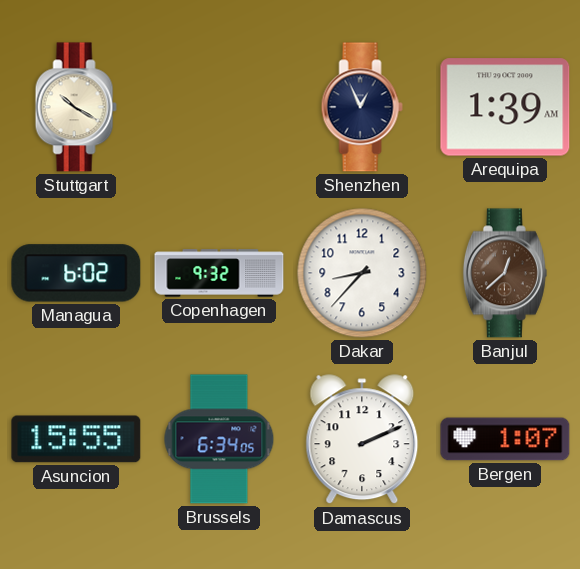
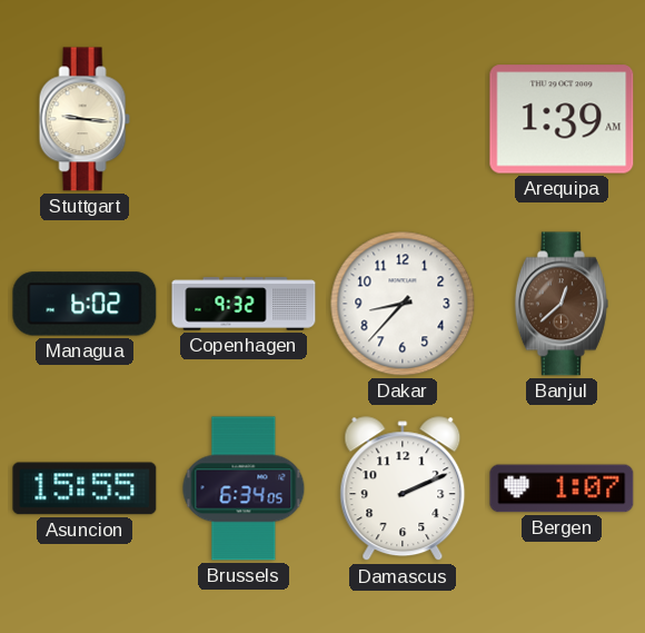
Stuttgart: 10:20 -> 9:16 (85, 119)
Shenzhen: 12:56 -> none (362, 107)
